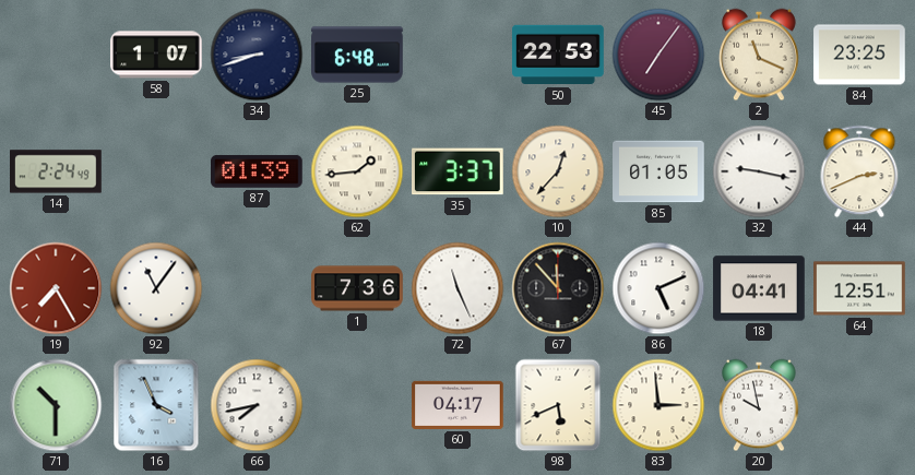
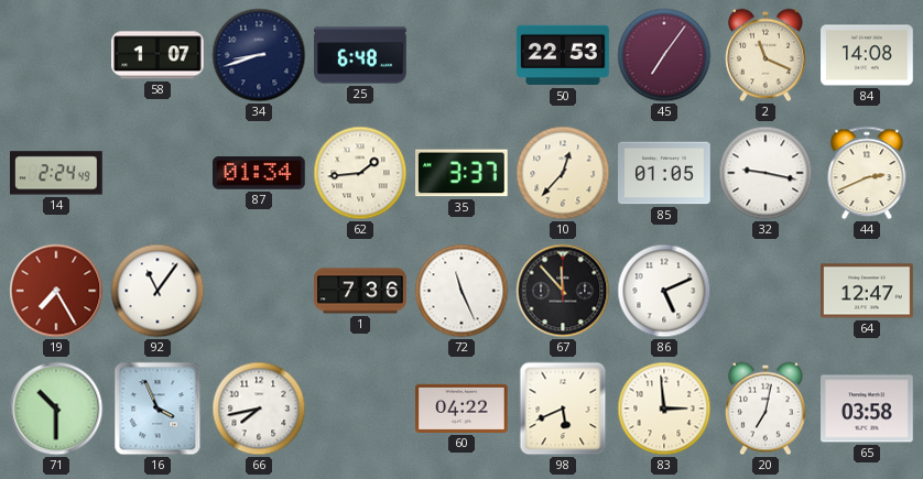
84: 23:25 -> 14:08 (867, 55)
87: 01:39 -> 01:34 (260, 173)
18: 04:41 -> none (759, 288)
64: 12:51 -> 12:47 (867, 291)
60: 04:17 -> 04:22 (461, 409)
20: 9:58 -> 7:02 (767, 409)
65: none -> 03:58 (867, 409)
